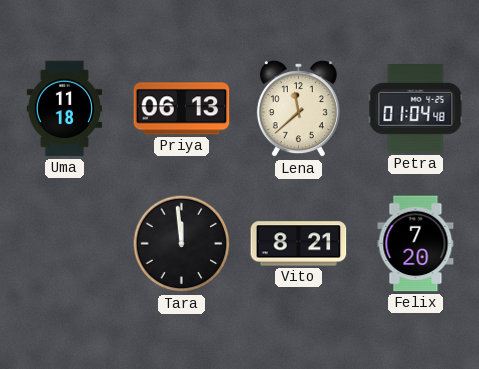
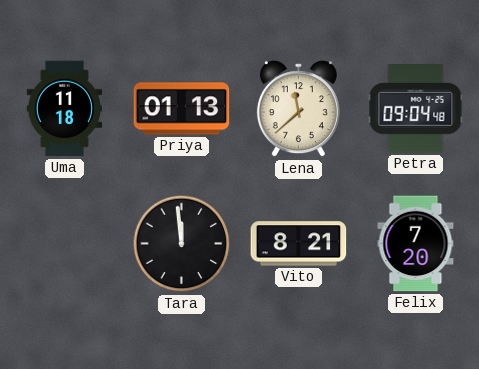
Priya: 06:13 -> 01:13 (182, 109)
Petra: 01:04 -> 09:04 (416, 109)
